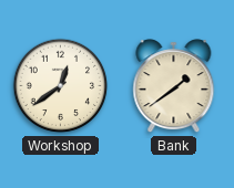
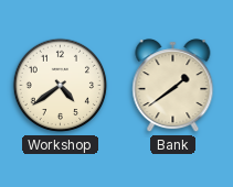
Workshop: 12:39 -> 4:39 (61, 86)
